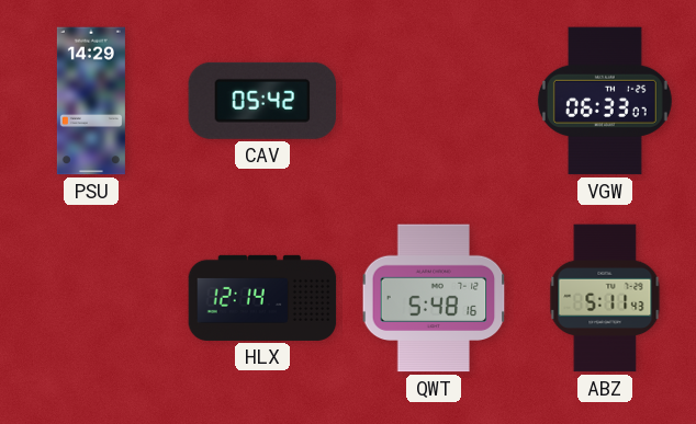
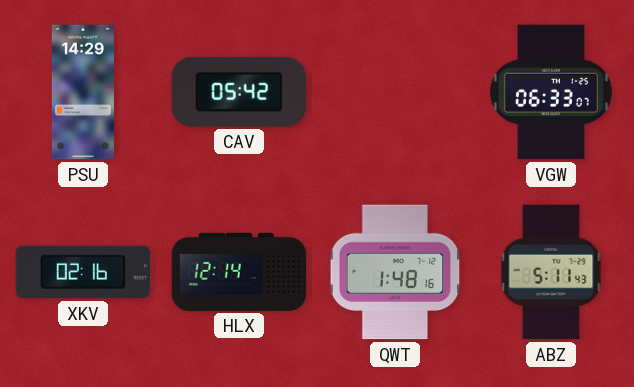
XKV: none -> 02:16 (83, 272)
QWT: 5:48 -> 1:48 (395, 272)
